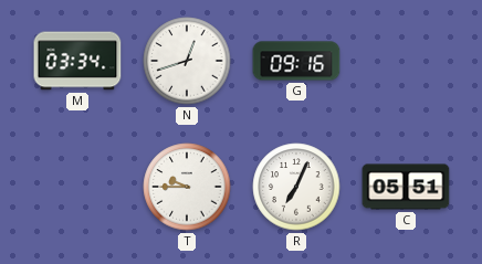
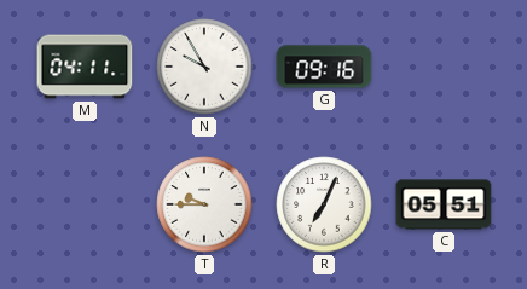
M: 03:34 -> 04:11 (85, 67)
N: 12:42 -> 9:55 (204, 67)
